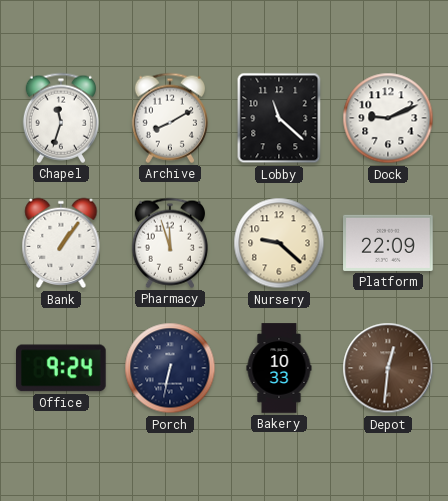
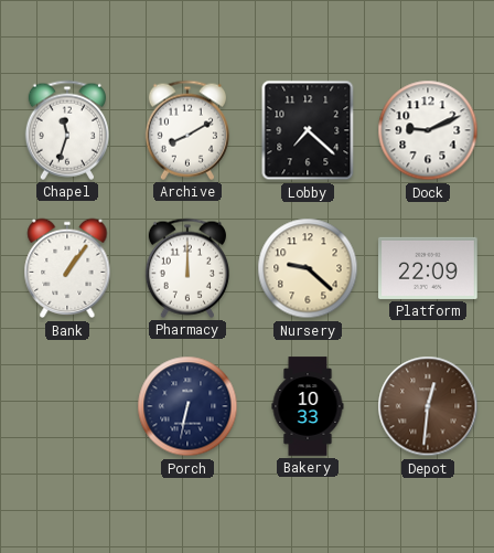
Lobby: 11:22 -> 7:22 (308, 130)
Pharmacy: 11:57 -> 12:00 (187, 268)
Office: 9:24 -> none (62, 368)
